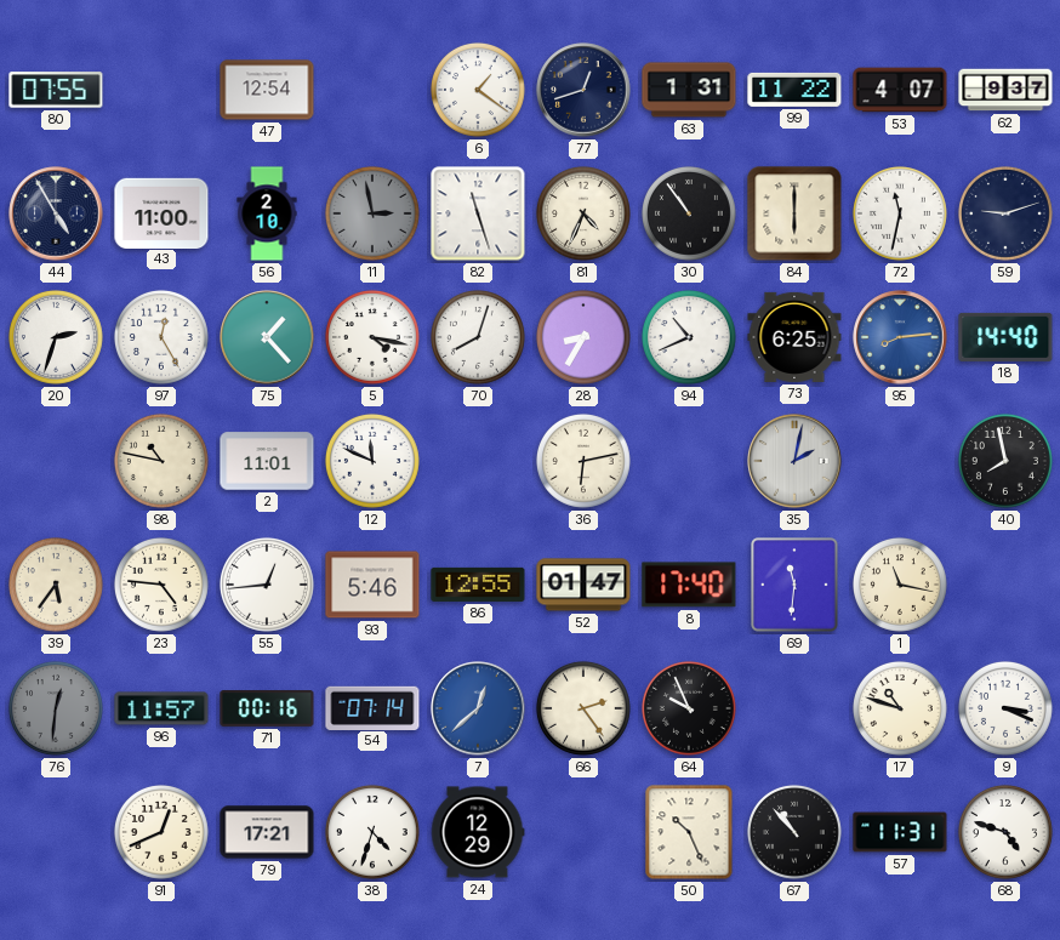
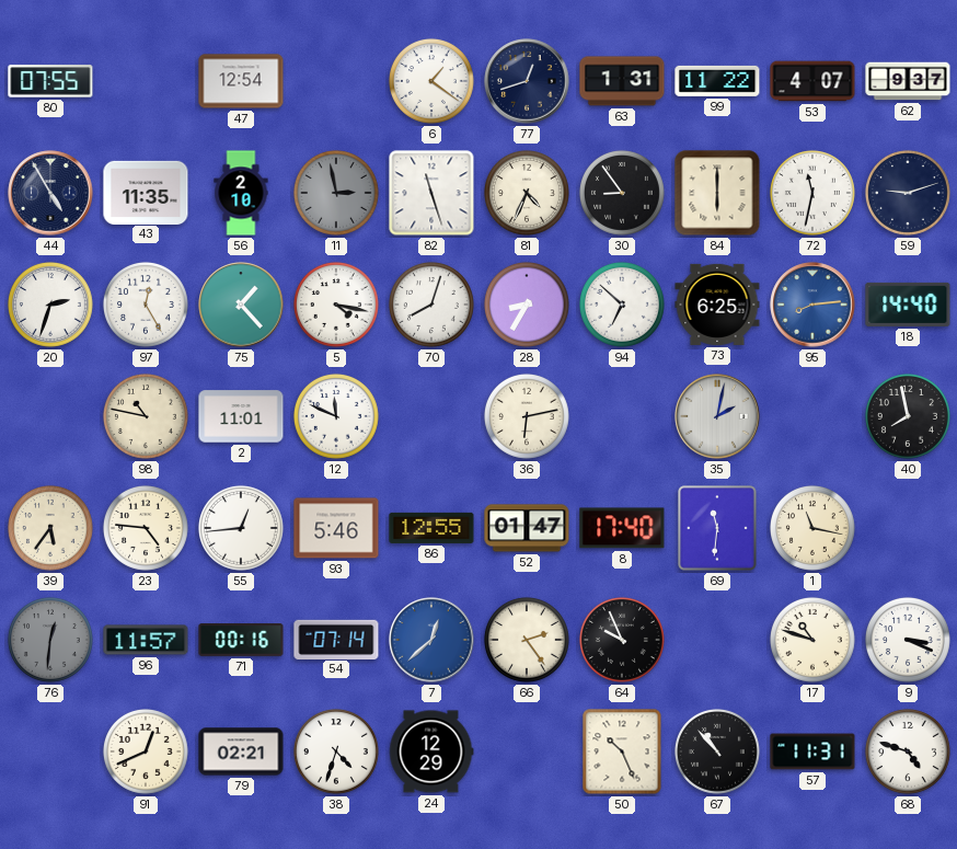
43: 11:00 -> 11:35 (146, 192)
30: 10:54 -> 8:54 (622, 193)
94: 10:41 -> 6:52 (622, 305)
79: 17:21 -> 02:21 (241, 752)
